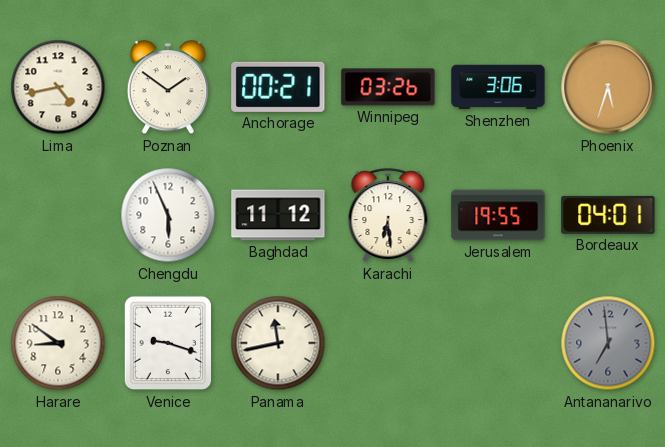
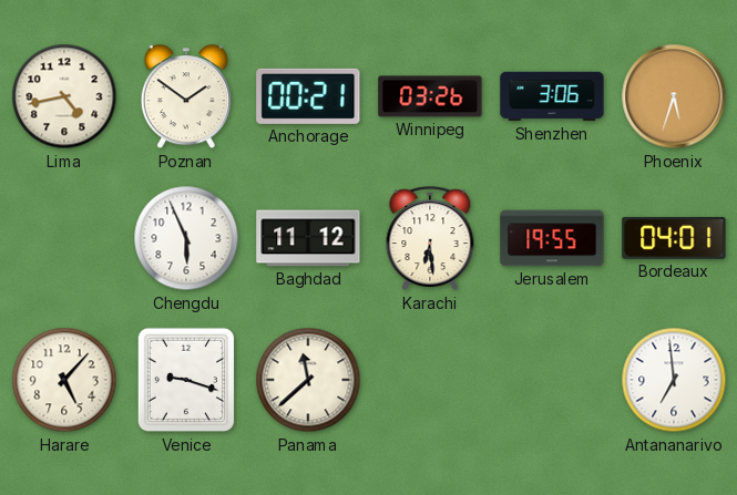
Harare: 8:51 -> 5:07 (64, 380)
Panama: 11:43 -> 11:38 (308, 380)
Antananarivo dial: grey -> white (674, 380)
